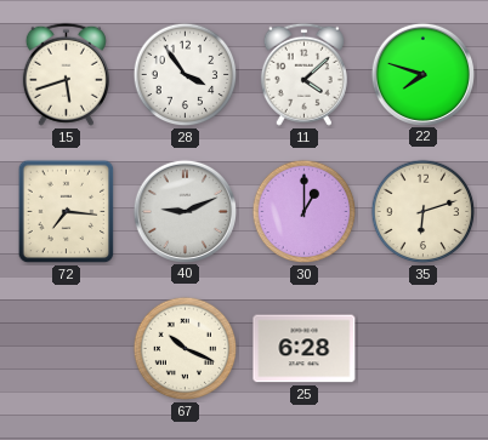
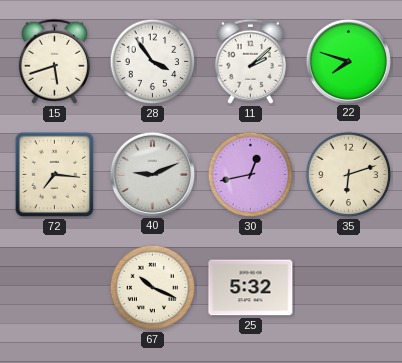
11: 4:08 -> 2:08 (250, 61)
30: 1:00 -> 12:43 (251, 175)
25: 6:28 -> 5:32 (251, 288)
